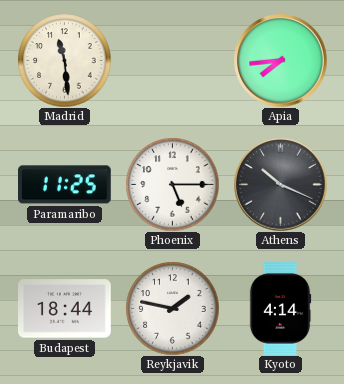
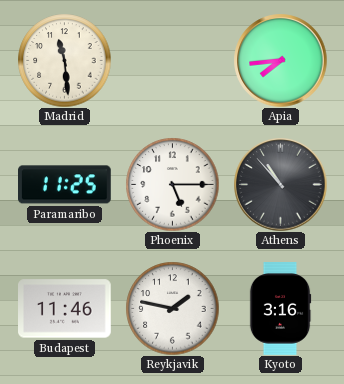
Athens: 10:19 -> 10:53 (280, 184)
Budapest: 18:44 -> 11:46 (65, 309)
Kyoto: 4:14 -> 3:16 (280, 309)
